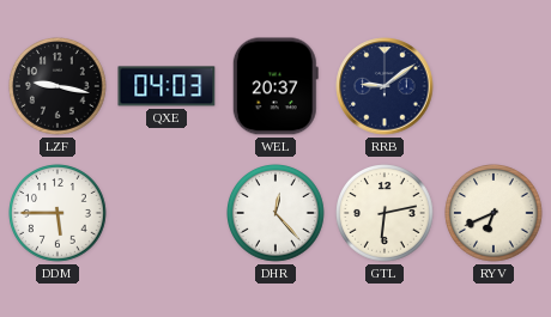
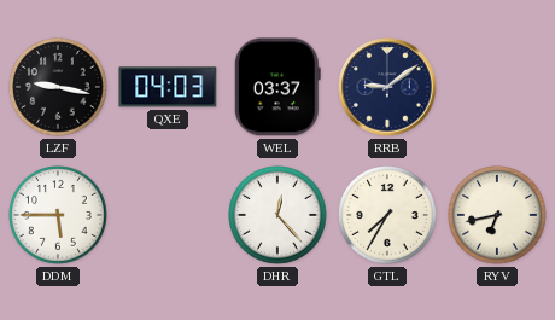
WEL: 20:37 -> 03:37 (277, 87)
GTL: 6:13 -> 7:35 (388, 216)
RYV: 6:41 -> 6:43 (498, 216)
